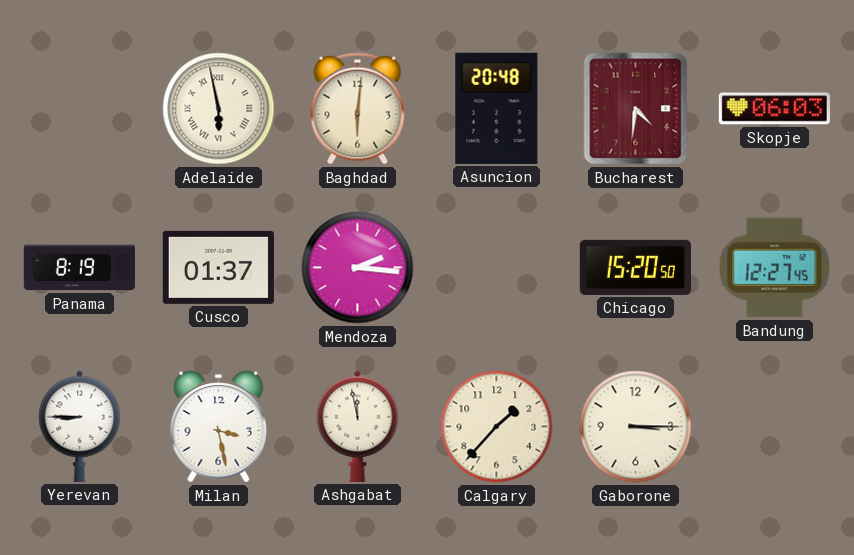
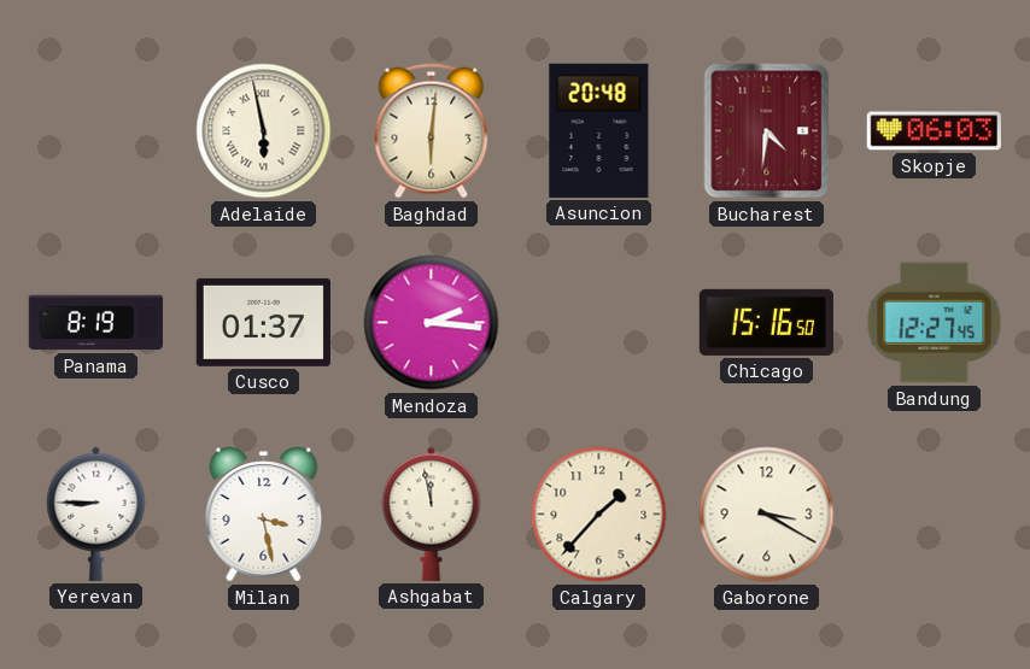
Chicago: 15:20 -> 15:16 (766, 322)
Gaborone: 3:15 -> 3:20 (767, 515)
